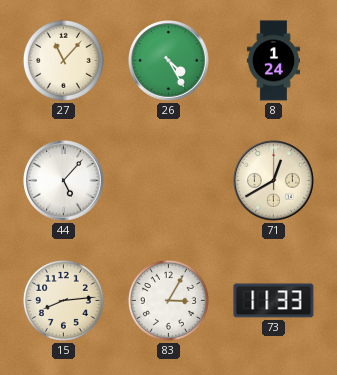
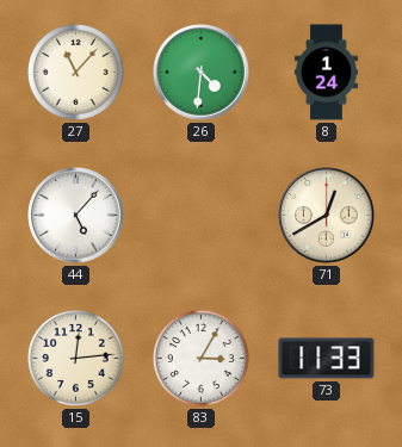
26: 4:25 -> 4:31 (202, 73)
15: 8:14 -> 12:14 (75, 358)
